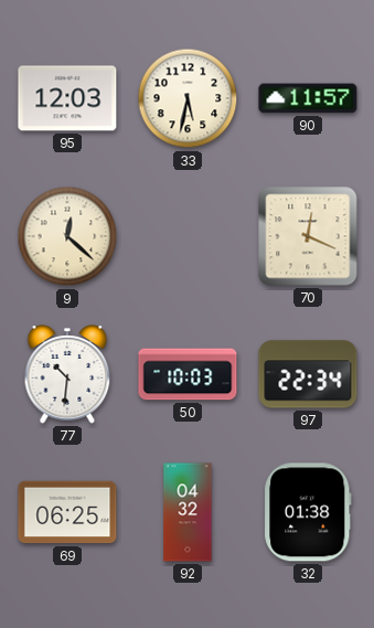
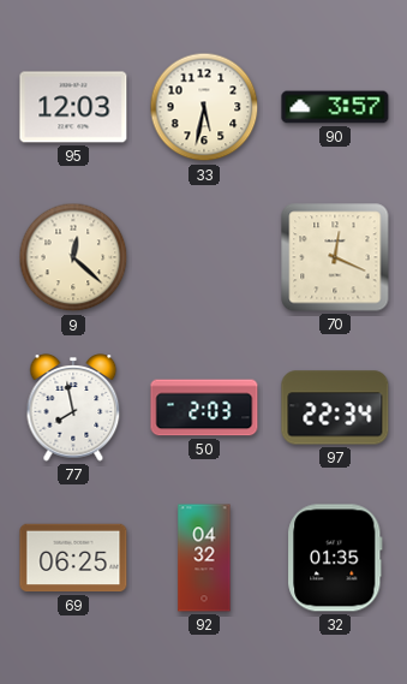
90: 11:57 -> 3:57 (335, 107)
77: 10:31 -> 7:58 (73, 408)
50: 10:03 -> 2:03 (204, 408)
32: 01:38 -> 01:35 (335, 558)
